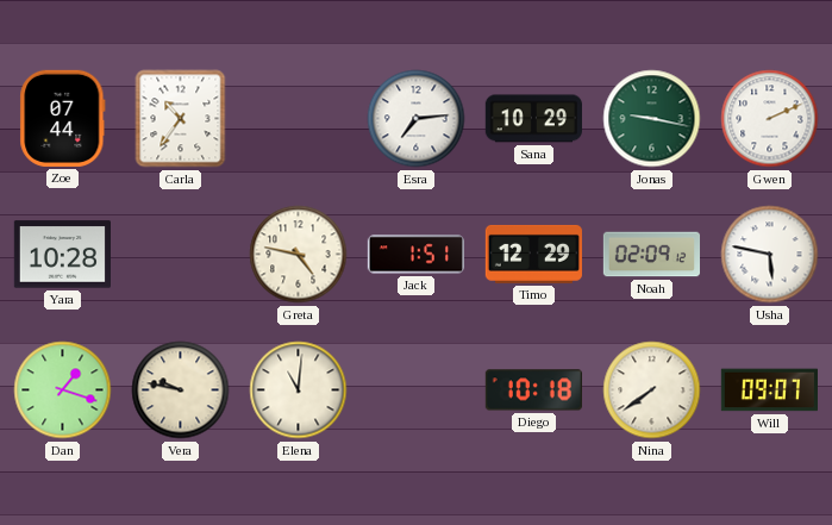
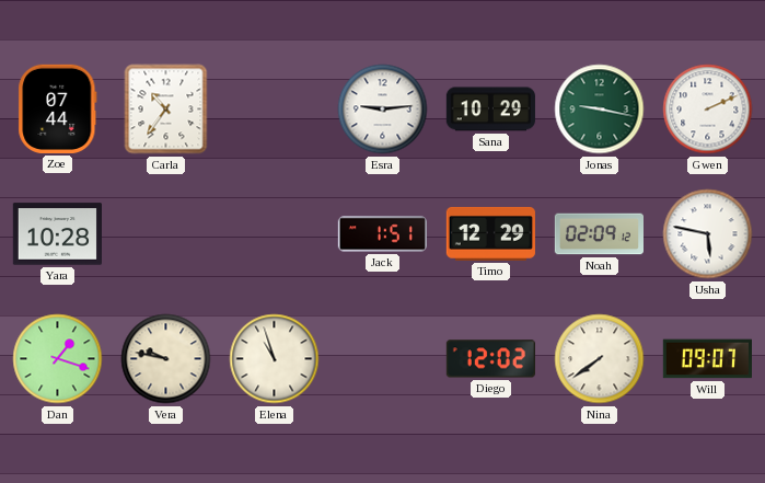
Esra: 7:14 -> 9:14 (383, 110)
Greta: 4:47 -> none (299, 255)
Elena: 11:01 -> 10:57 (275, 359)
Diego: 10:18 -> 12:02 (490, 359)
